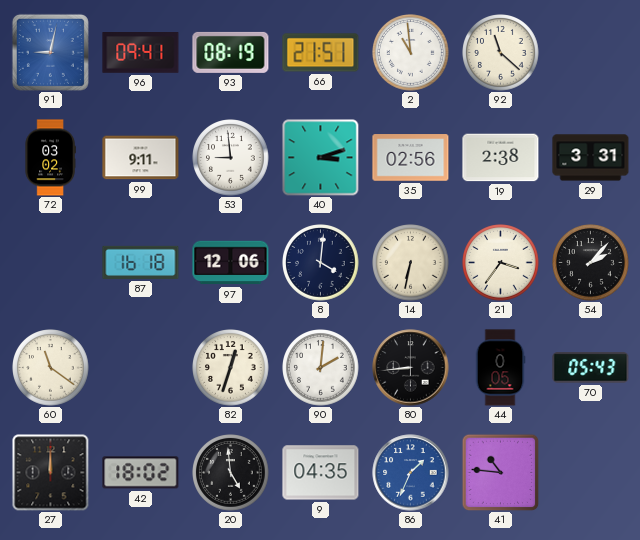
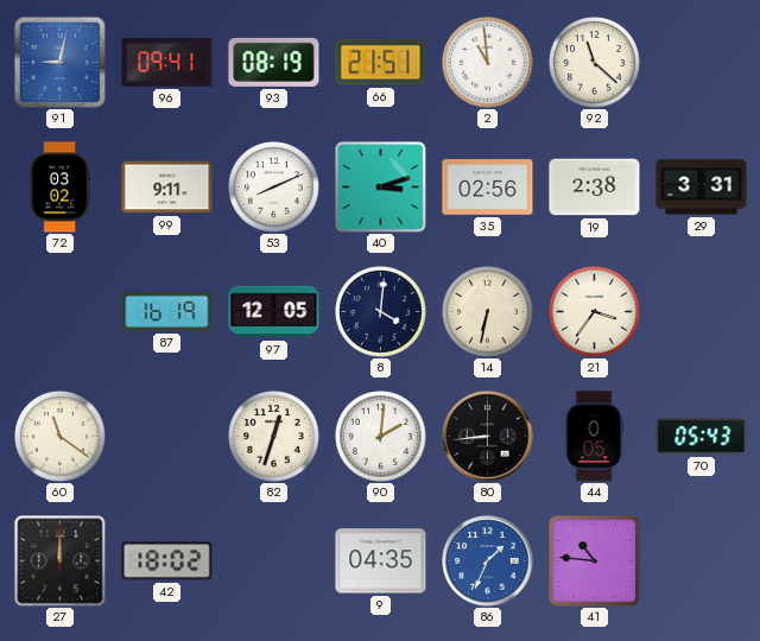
53: 8:59 -> 8:11 (274, 188)
87: 16:18 -> 16:19 (167, 311)
97: 12:06 -> 12:05 (274, 312)
54: 2:07 -> none (591, 263)
20: 4:59 -> none (231, 473)
